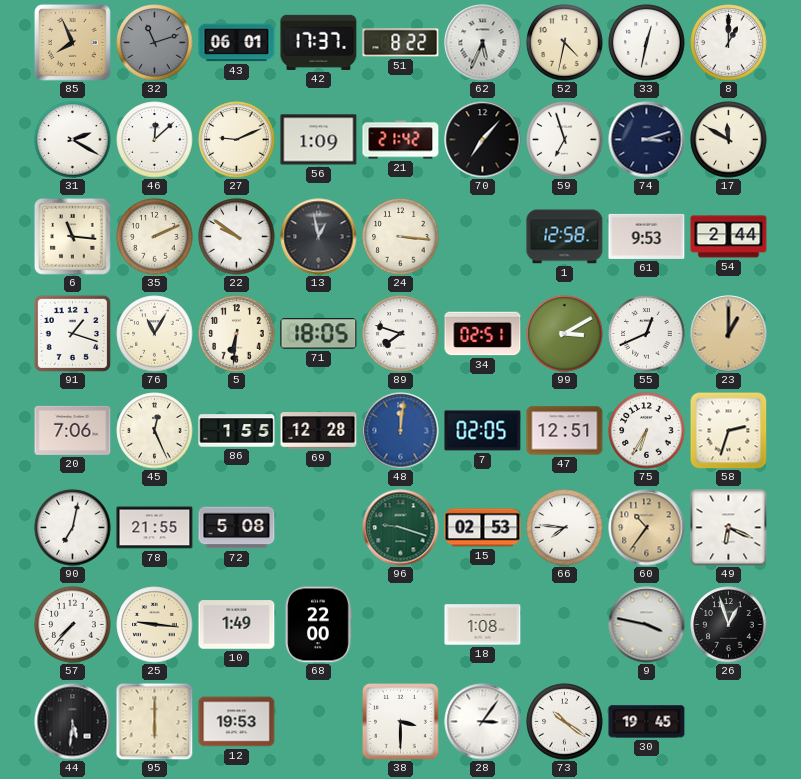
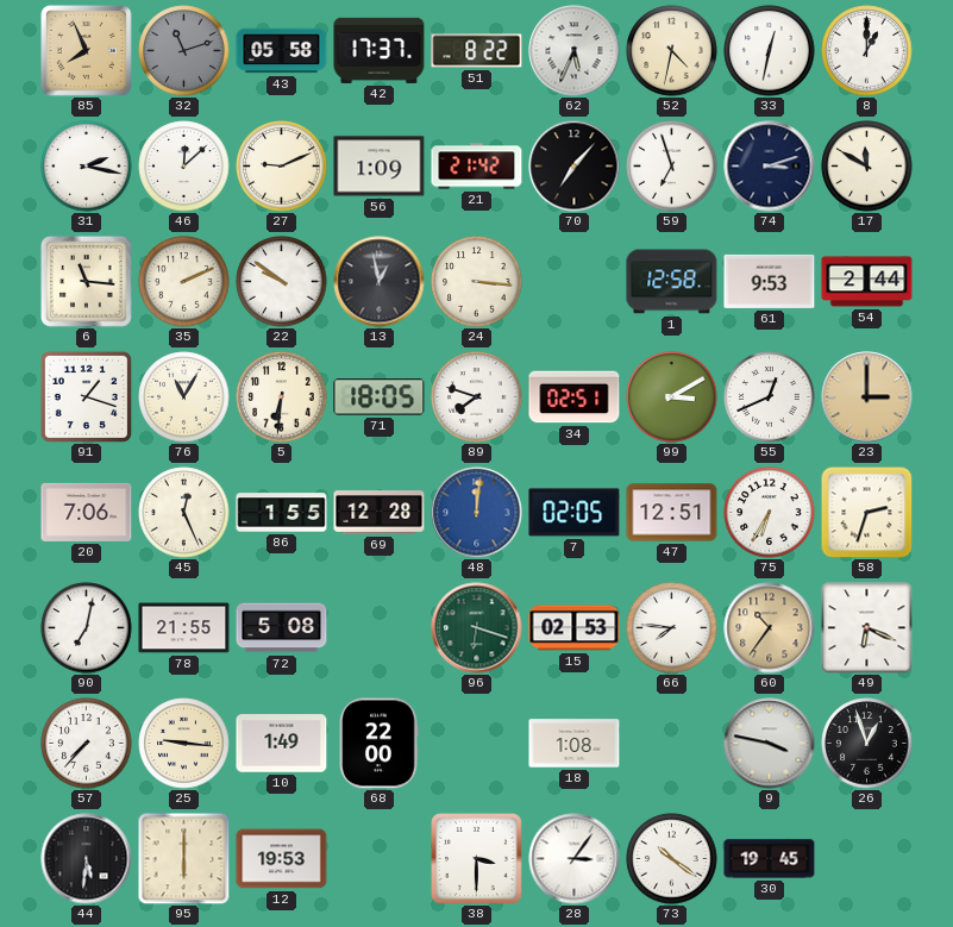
43: 06:01 -> 05:58 (282, 51)
31: 2:20 -> 2:17 (87, 167)
23: 1:00 -> 3:00 (867, 397)
96: 9:18 -> 6:18 (477, 628)
